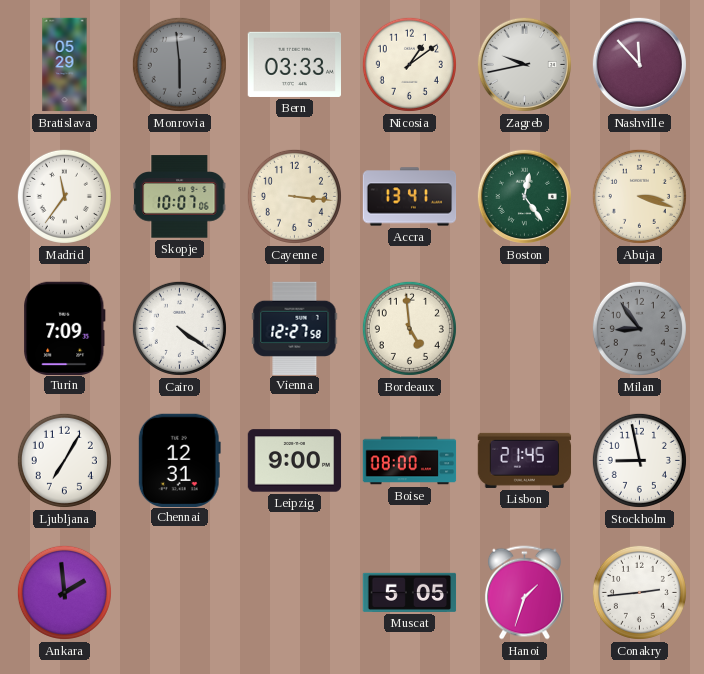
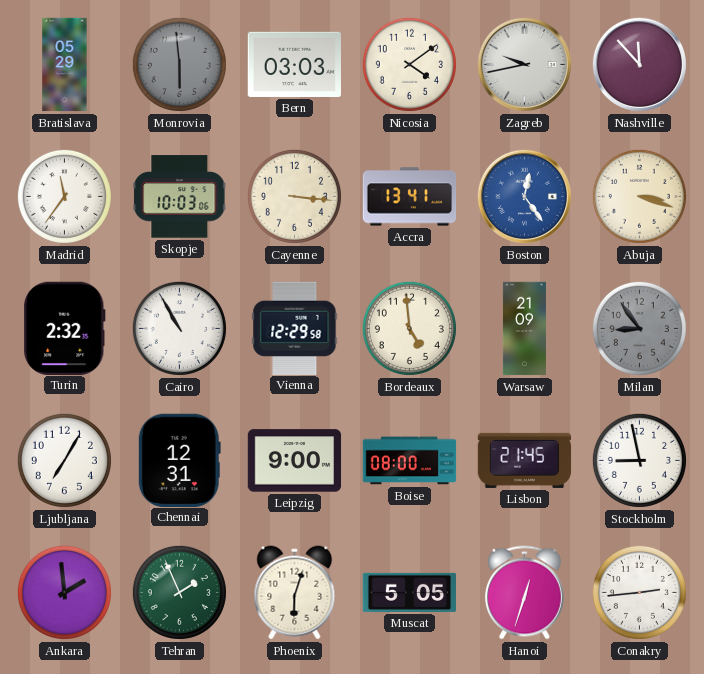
Bern: 03:33 -> 03:03 (294, 64)
Nicosia: 1:09 -> 4:09 (409, 64)
Skopje: 10:07 -> 10:03 (180, 197)
Boston dial: green -> blue (524, 196)
Turin: 7:09 -> 2:32 (65, 328)
Cairo: 4:21 -> 10:55 (179, 328)
Vienna: 12:27 -> 12:29 (295, 328)
Warsaw: none -> 21:09 (524, 329)
Tehran: none -> 1:56 (179, 592)
Phoenix: none -> 6:03 (295, 593)
Hanoi: 1:33 -> 12:33 (524, 593)
